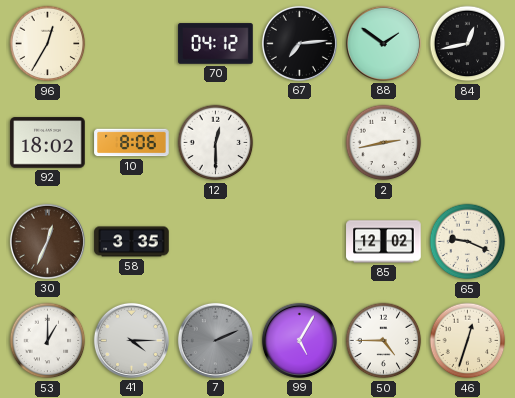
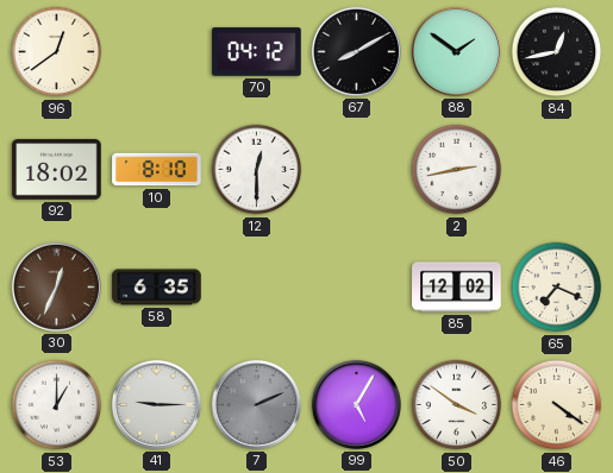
96: 12:35 -> 12:39 (57, 52)
67: 7:14 -> 8:10 (356, 51)
10: 8:06 -> 8:10 (157, 170)
58: 3:35 -> 6:35 (157, 288)
65: 9:19 -> 7:19 (557, 288)
41: 4:15 -> 9:15 (156, 404)
50: 4:45 -> 3:51 (457, 405)
46: 12:33 -> 4:21 (557, 405)
